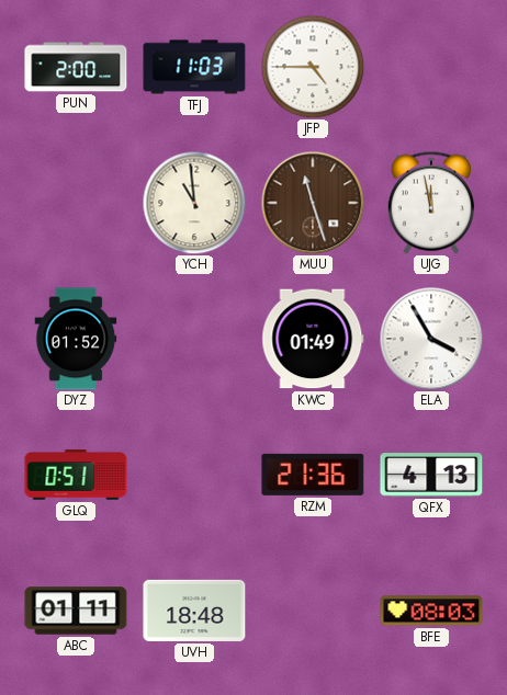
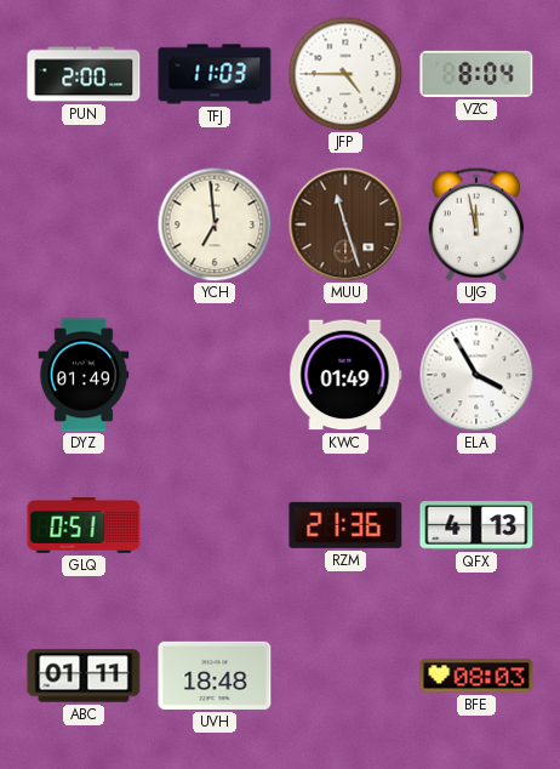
VZC: none -> 8:04 (476, 74)
YCH: 10:59 -> 6:59 (215, 224)
DYZ: 01:52 -> 01:49 (84, 375)
